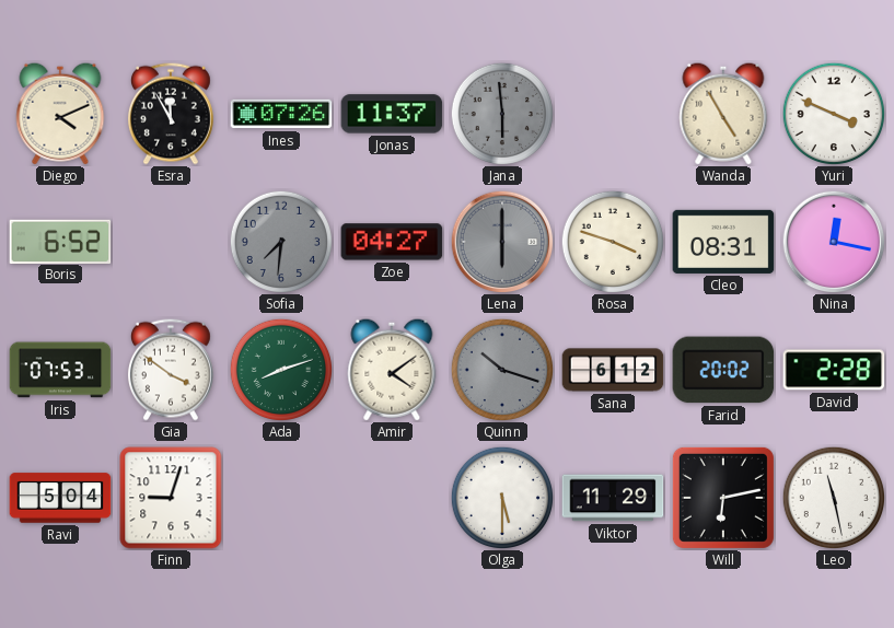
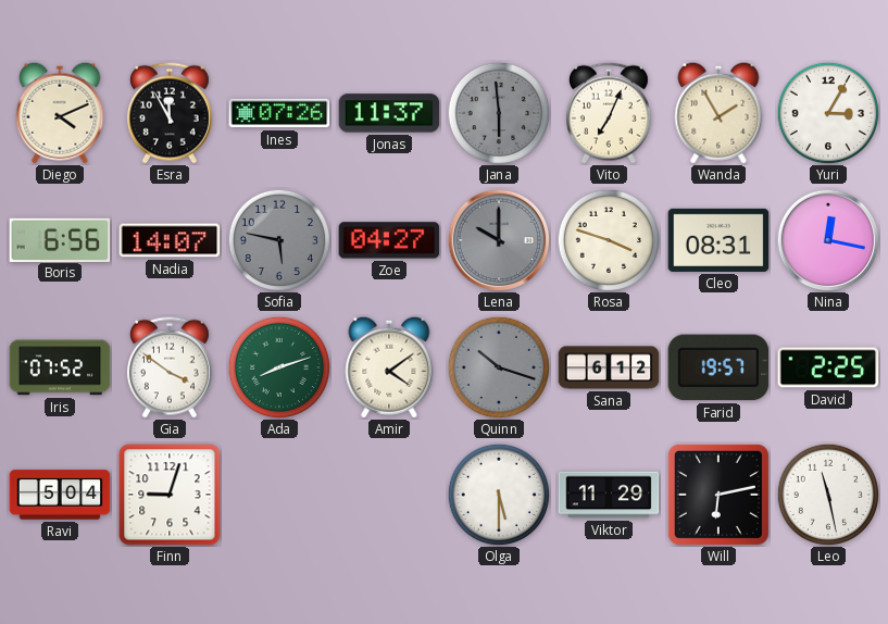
Vito: none -> 7:04 (609, 113)
Wanda: 4:55 -> 1:55 (718, 113)
Yuri: 3:49 -> 3:05 (827, 112)
Boris: 6:52 -> 6:56 (60, 239)
Nadia: none -> 14:07 (170, 240)
Sofia: 7:31 -> 5:47 (278, 239)
Lena: 6:00 -> 10:00 (499, 240)
Iris: 07:53 -> 07:52 (60, 367)
Farid: 20:02 -> 19:57 (718, 367)
David: 2:28 -> 2:25 (828, 367)
